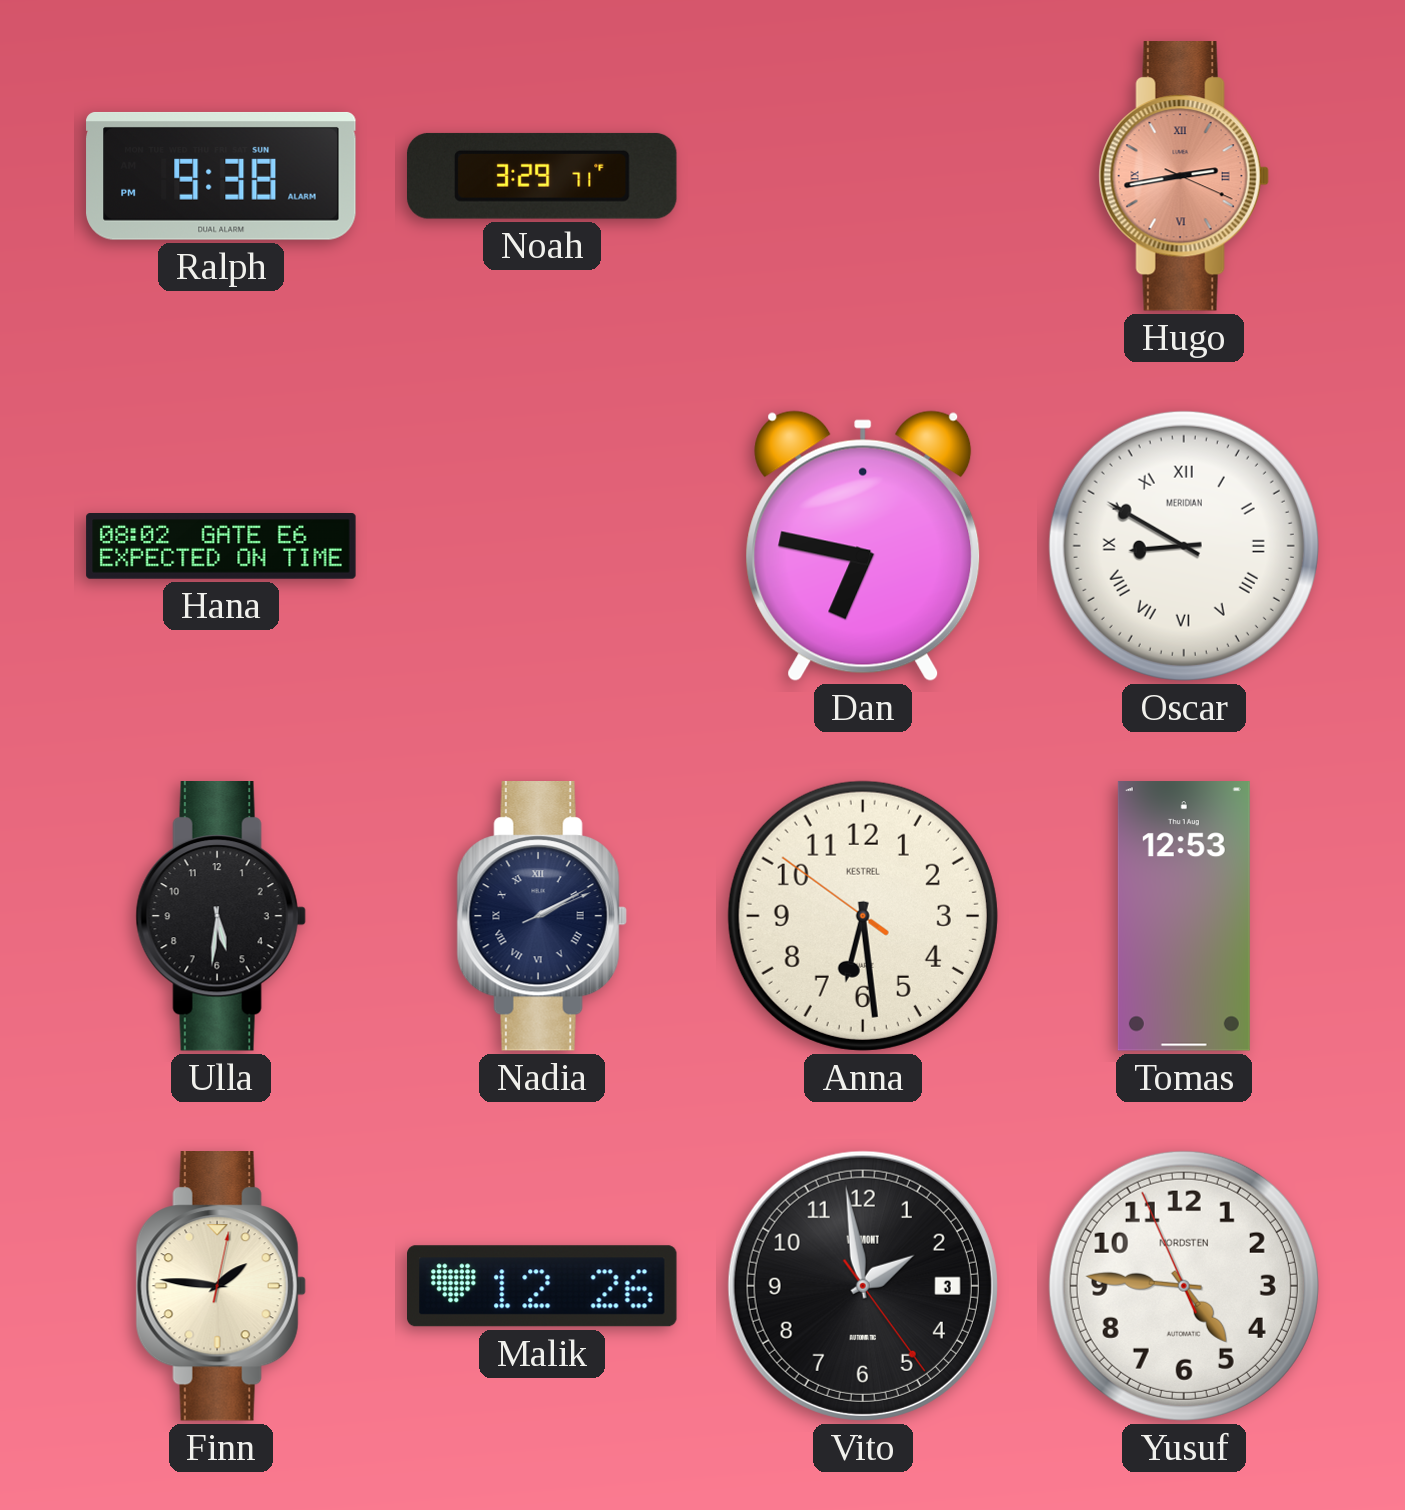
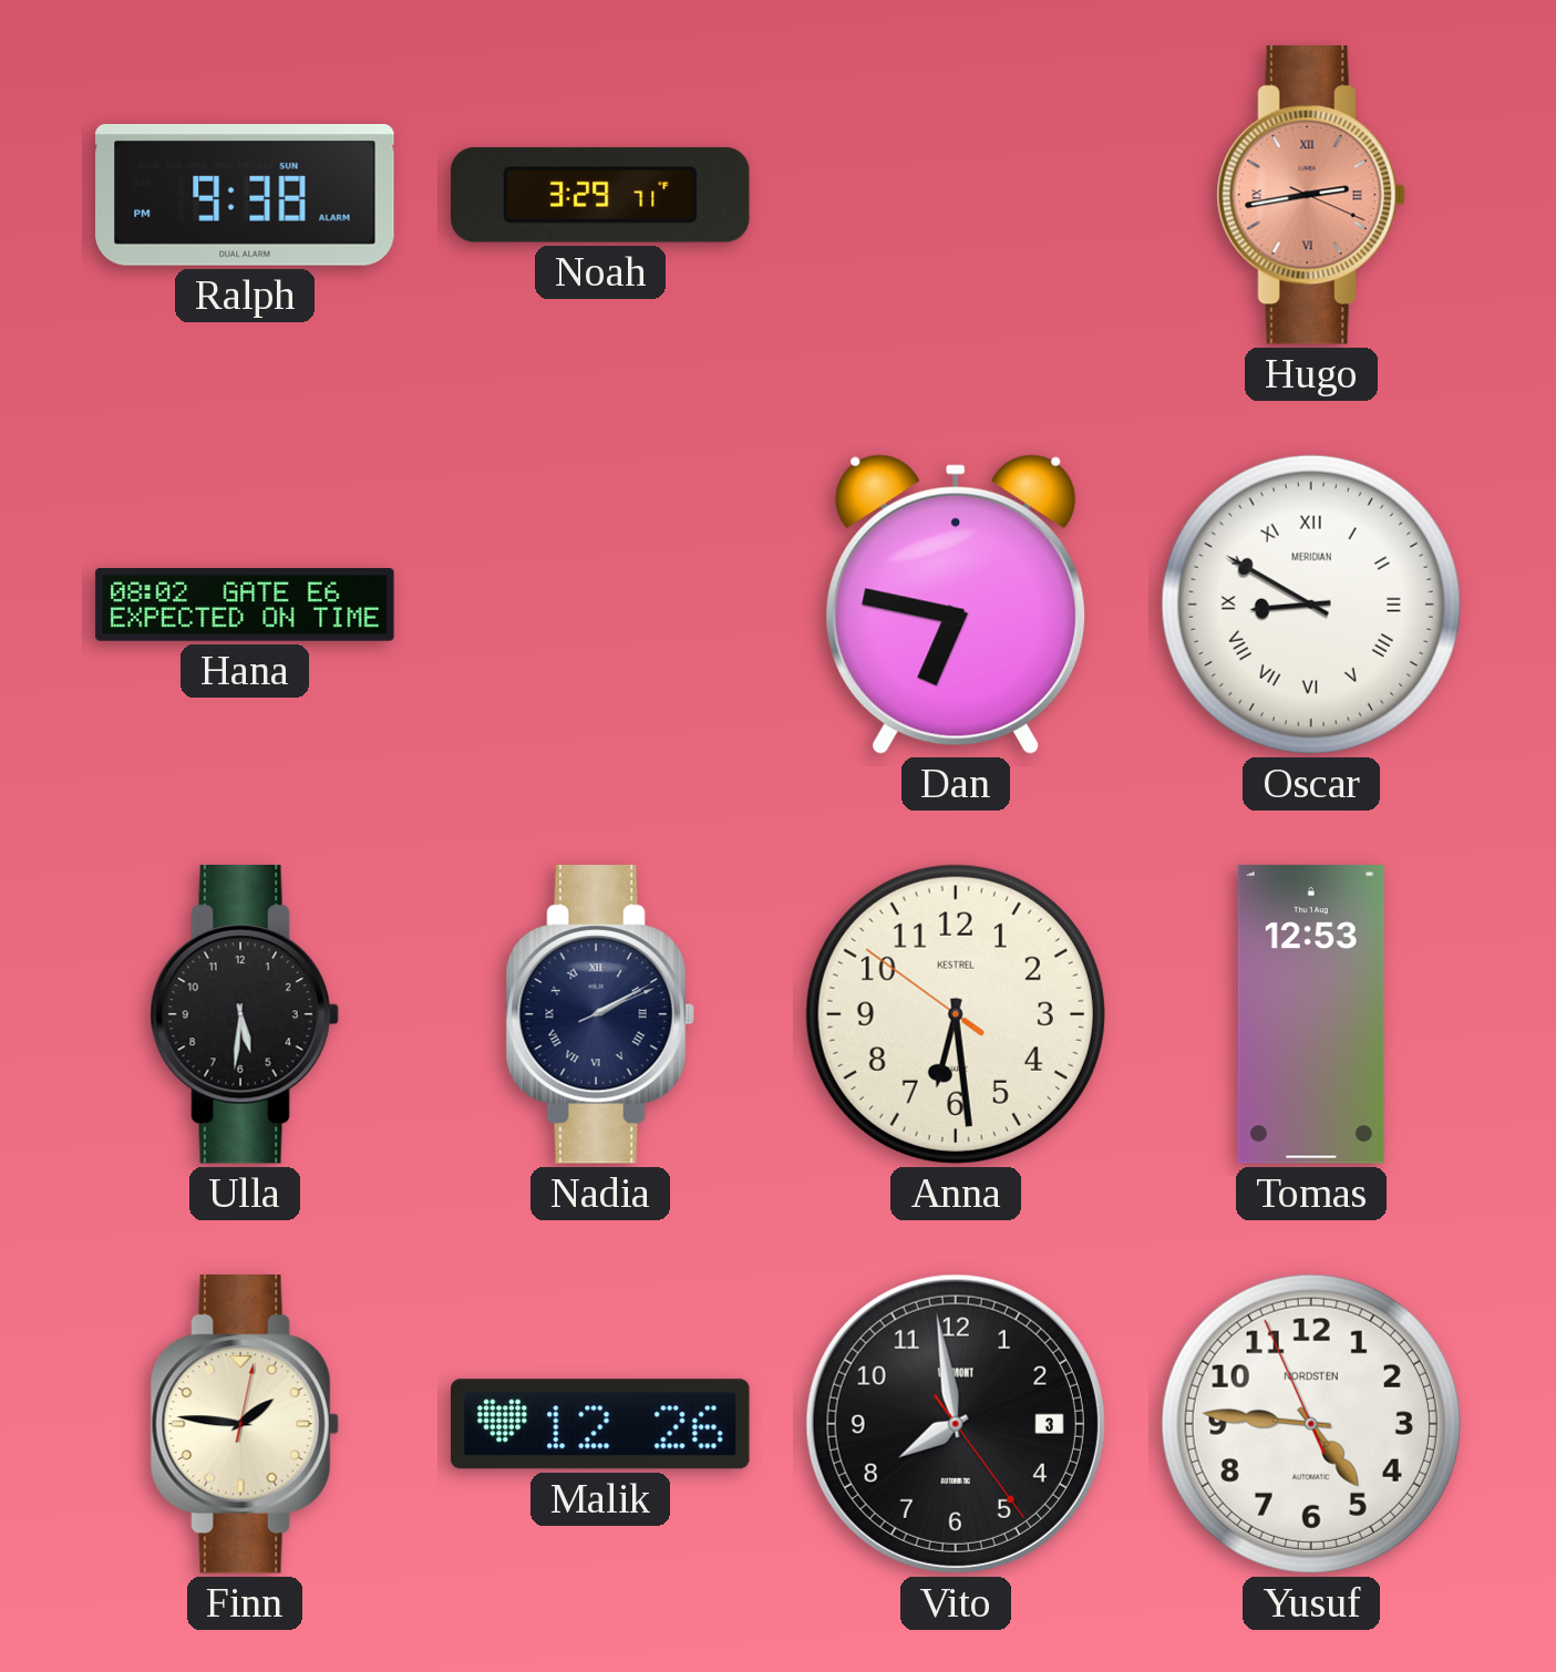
Vito: 1:58 -> 7:58 (956, 1424)
